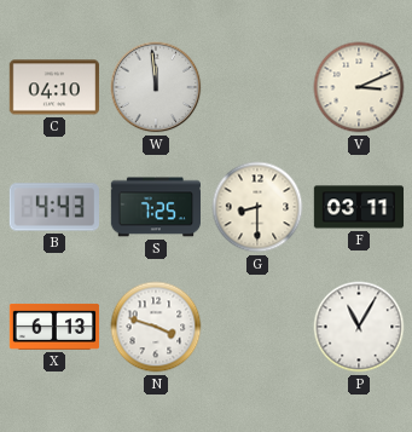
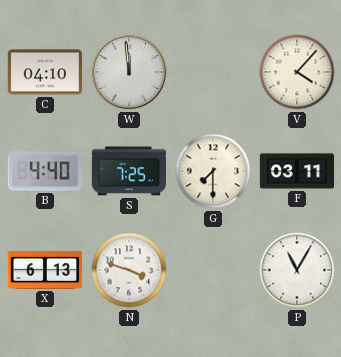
V: 3:11 -> 4:07 (297, 72)
B: 4:43 -> 4:40 (44, 171)
G: 8:30 -> 7:30 (213, 171)
